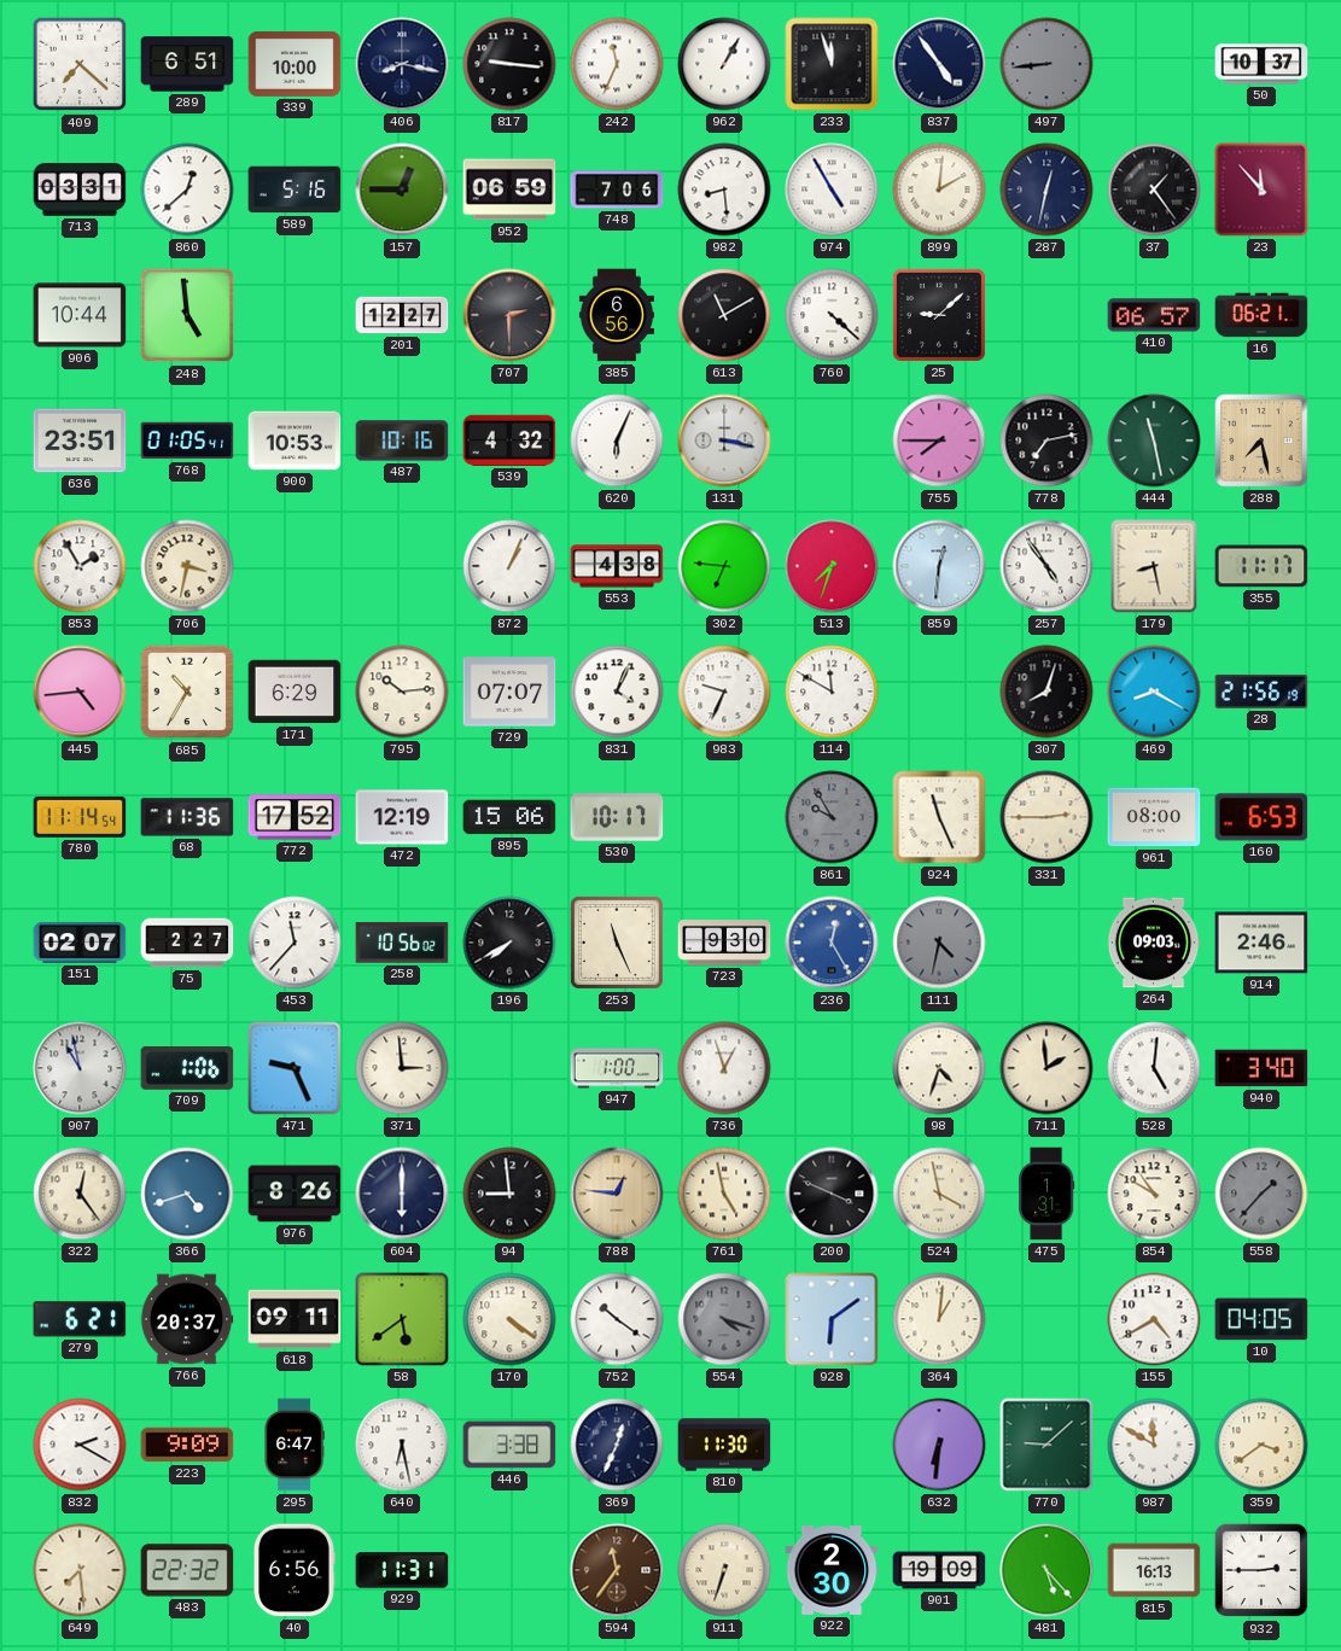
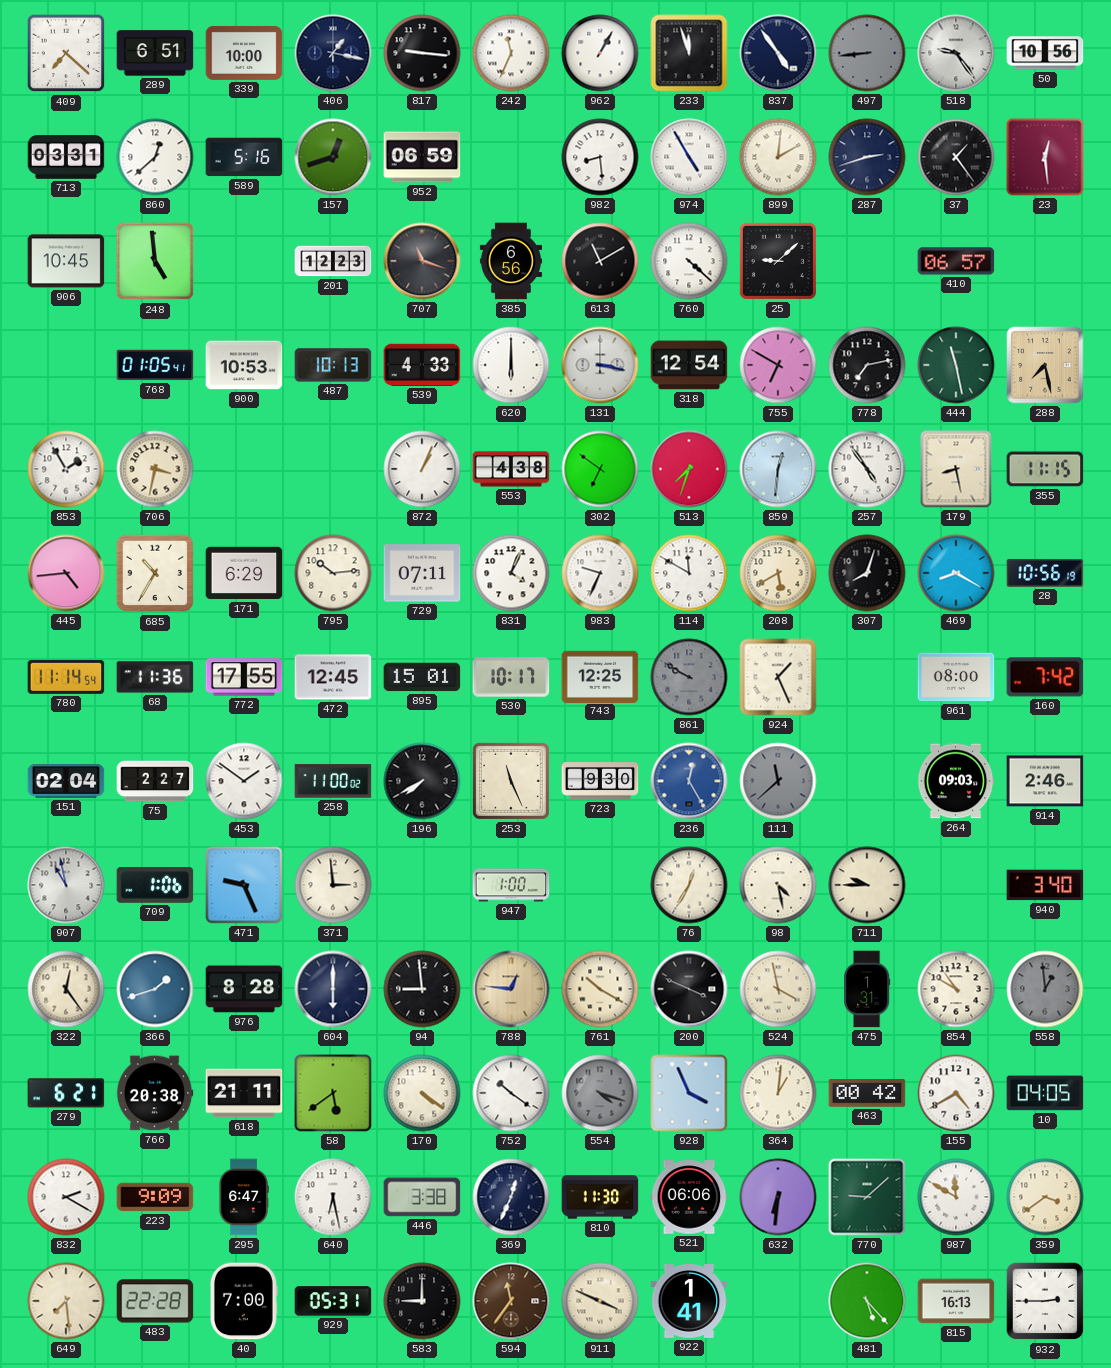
406: 8:17 -> 1:17 (333, 53)
518: none -> 9:24 (956, 53)
50: 10:37 -> 10:56 (1045, 53)
157: 12:45 -> 12:42 (333, 157)
748: 7:06 -> none (617, 189)
287: 12:32 -> 2:42 (867, 157)
23: 11:53 -> 12:29 (1045, 157)
906: 10:44 -> 10:45 (66, 261)
201: 12:27 -> 12:23 (333, 261)
707: 2:30 -> 11:18 (422, 261)
16: 06:21 -> none (1261, 315)
636: 23:51 -> none (80, 441)
487: 10:16 -> 10:13 (333, 365)
539: 4:32 -> 4:33 (422, 365)
620: 6:04 -> 6:00 (511, 365)
318: none -> 12:54 (689, 365)
755: 7:45 -> 6:50 (778, 365)
302: 6:46 -> 6:51 (600, 469)
355: 11:17 -> 11:15 (1045, 469)
729: 07:07 -> 07:11 (422, 573)
208: none -> 5:40 (778, 573)
28: 21:56 -> 10:56 (1045, 573)
772: 17:52 -> 17:55 (244, 677)
472: 12:19 -> 12:45 (333, 677)
895: 15:06 -> 15:01 (422, 677)
743: none -> 12:25 (600, 676)
861: 9:55 -> 9:50 (689, 677)
924: 11:26 -> 1:26 (778, 677)
331: 2:45 -> none (1046, 817)
160: 6:53 -> 7:42 (1045, 677)
151: 02:07 -> 02:04 (66, 782)
453: 11:37 -> 1:51 (244, 781)
258: 10:56 -> 11:00 (333, 781)
111: 4:32 -> 11:38 (778, 781)
736: 12:57 -> none (724, 1068)
76: none -> 12:35 (689, 885)
98: 4:33 -> 4:28 (778, 885)
711: 1:59 -> 9:45 (867, 885)
528: 5:01 -> none (1154, 1068)
366: 4:42 -> 1:42 (155, 989)
976: 8:26 -> 8:28 (244, 989)
761: 4:58 -> 10:20 (600, 989)
558: 1:37 -> 12:59 (1045, 989)
766: 20:37 -> 20:38 (155, 1093)
618: 09:11 -> 21:11 (244, 1093)
928: 6:09 -> 3:56 (689, 1093)
463: none -> 00:42 (867, 1093)
521: none -> 06:06 (689, 1197)
483: 22:32 -> 22:28 (155, 1301)
40: 6:56 -> 7:00 (245, 1301)
929: 11:31 -> 05:31 (333, 1301)
583: none -> 9:00 (422, 1301)
911: 6:33 -> 3:49 (600, 1301)
922: 2:30 -> 1:41 (689, 1302)
901: 19:09 -> none (939, 1570)
